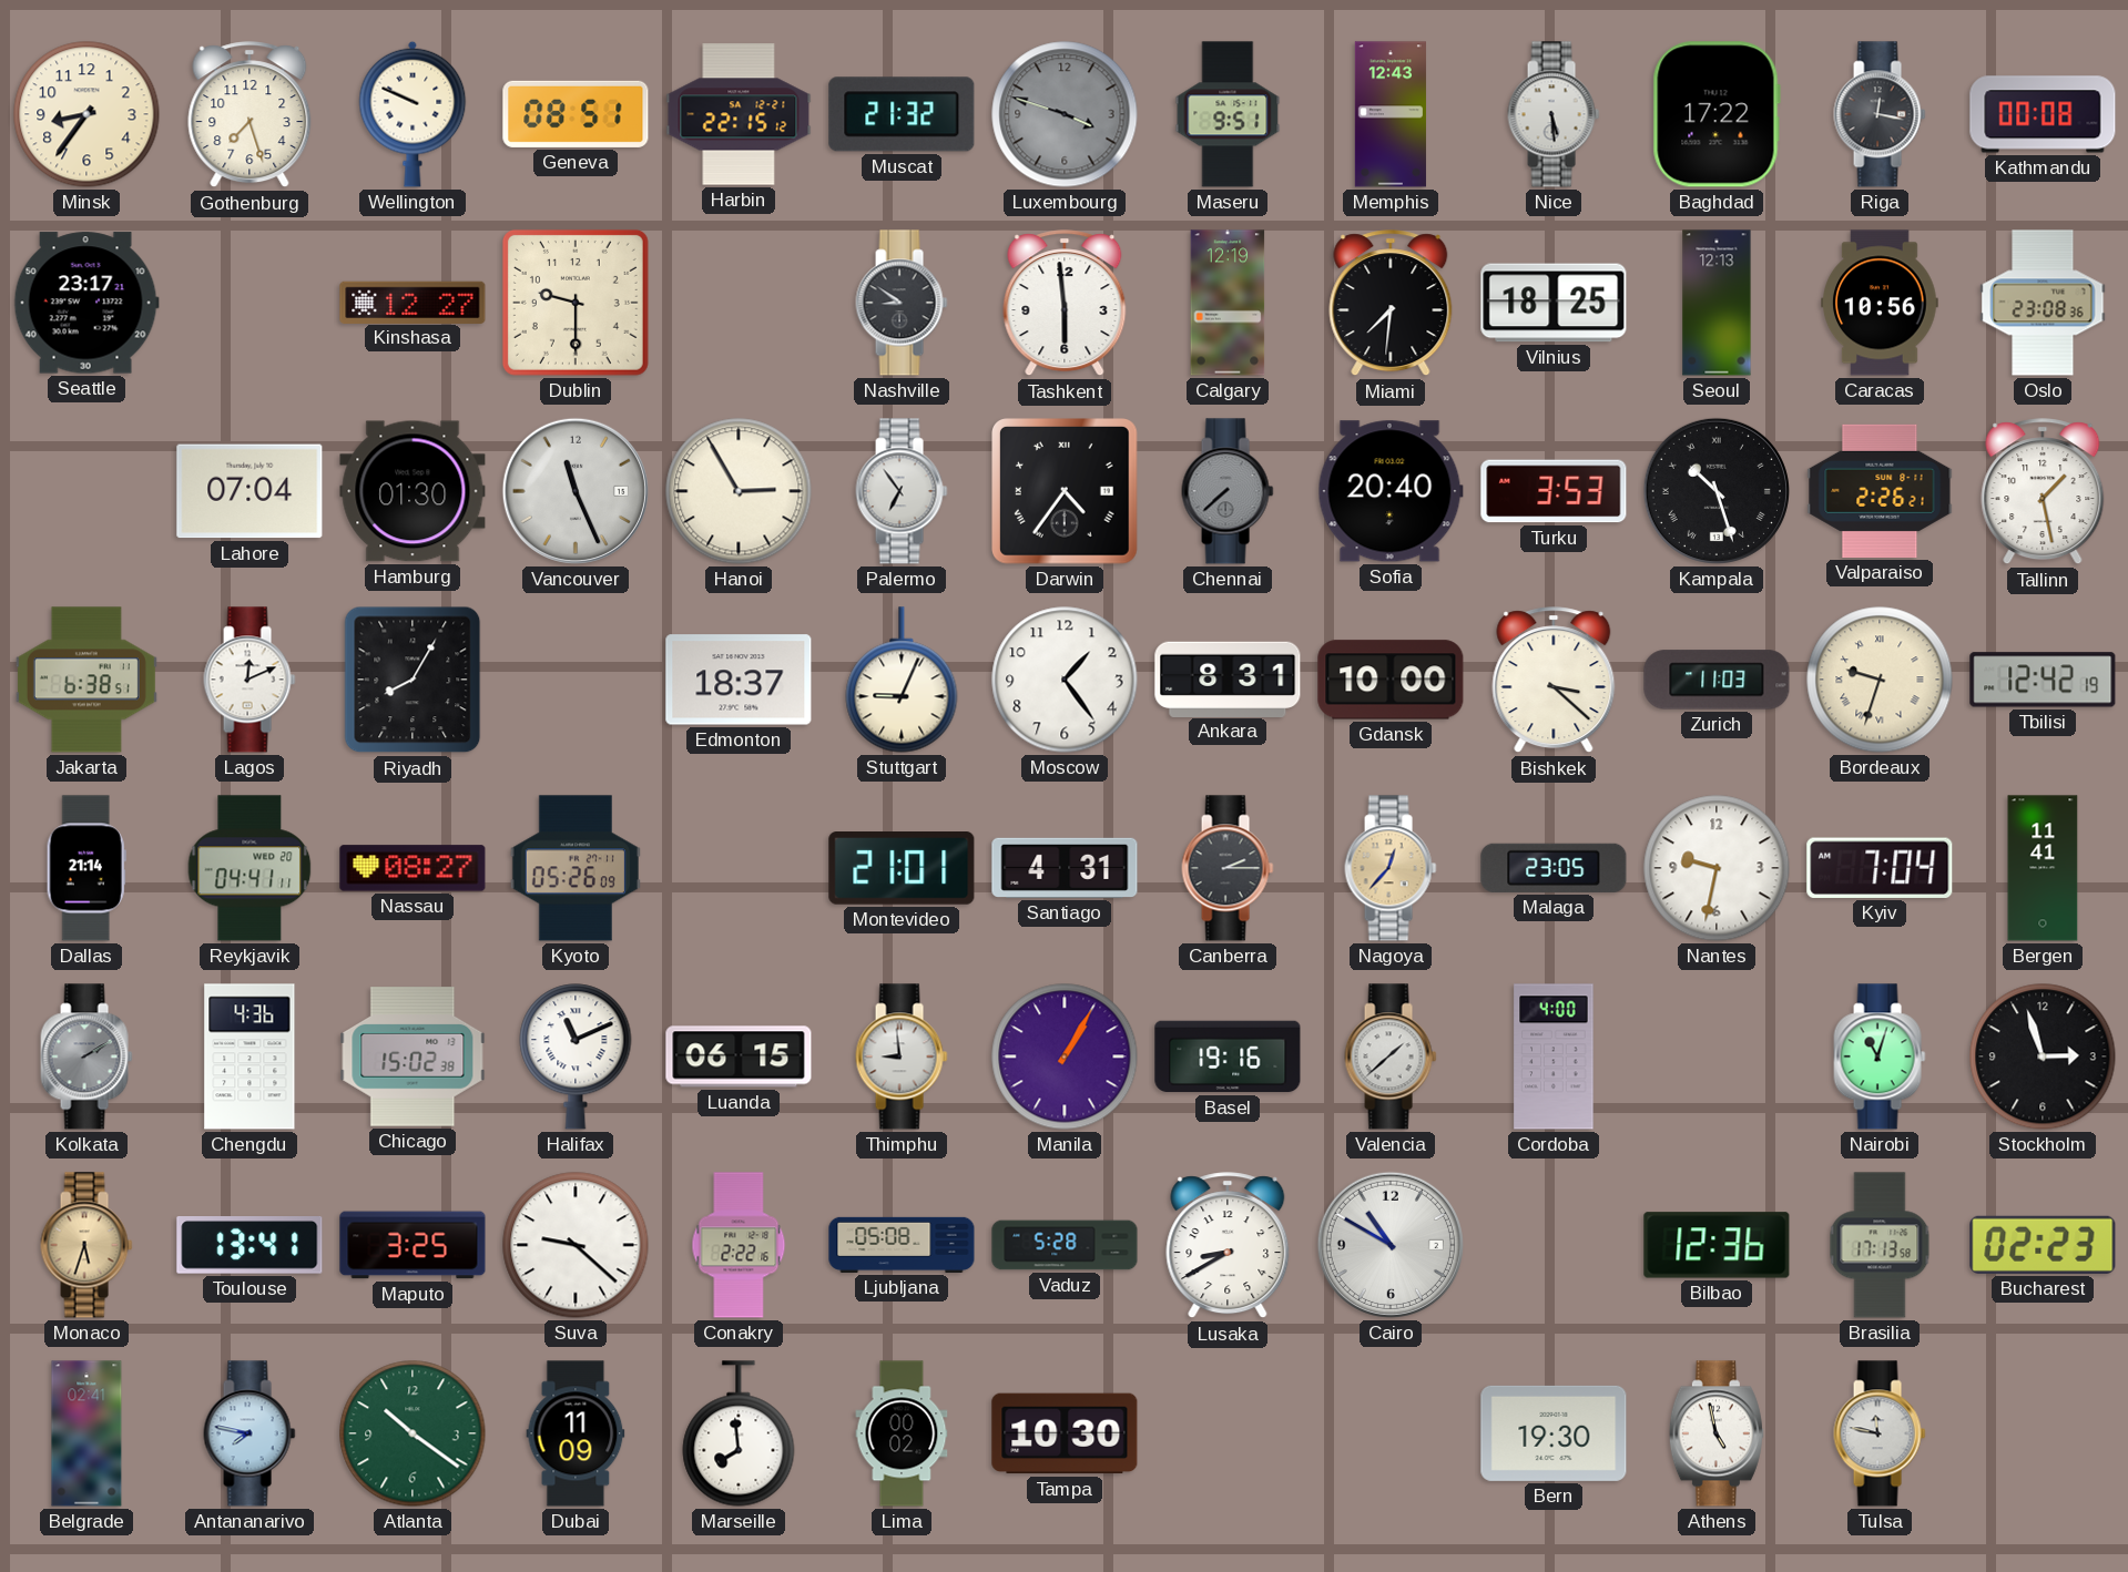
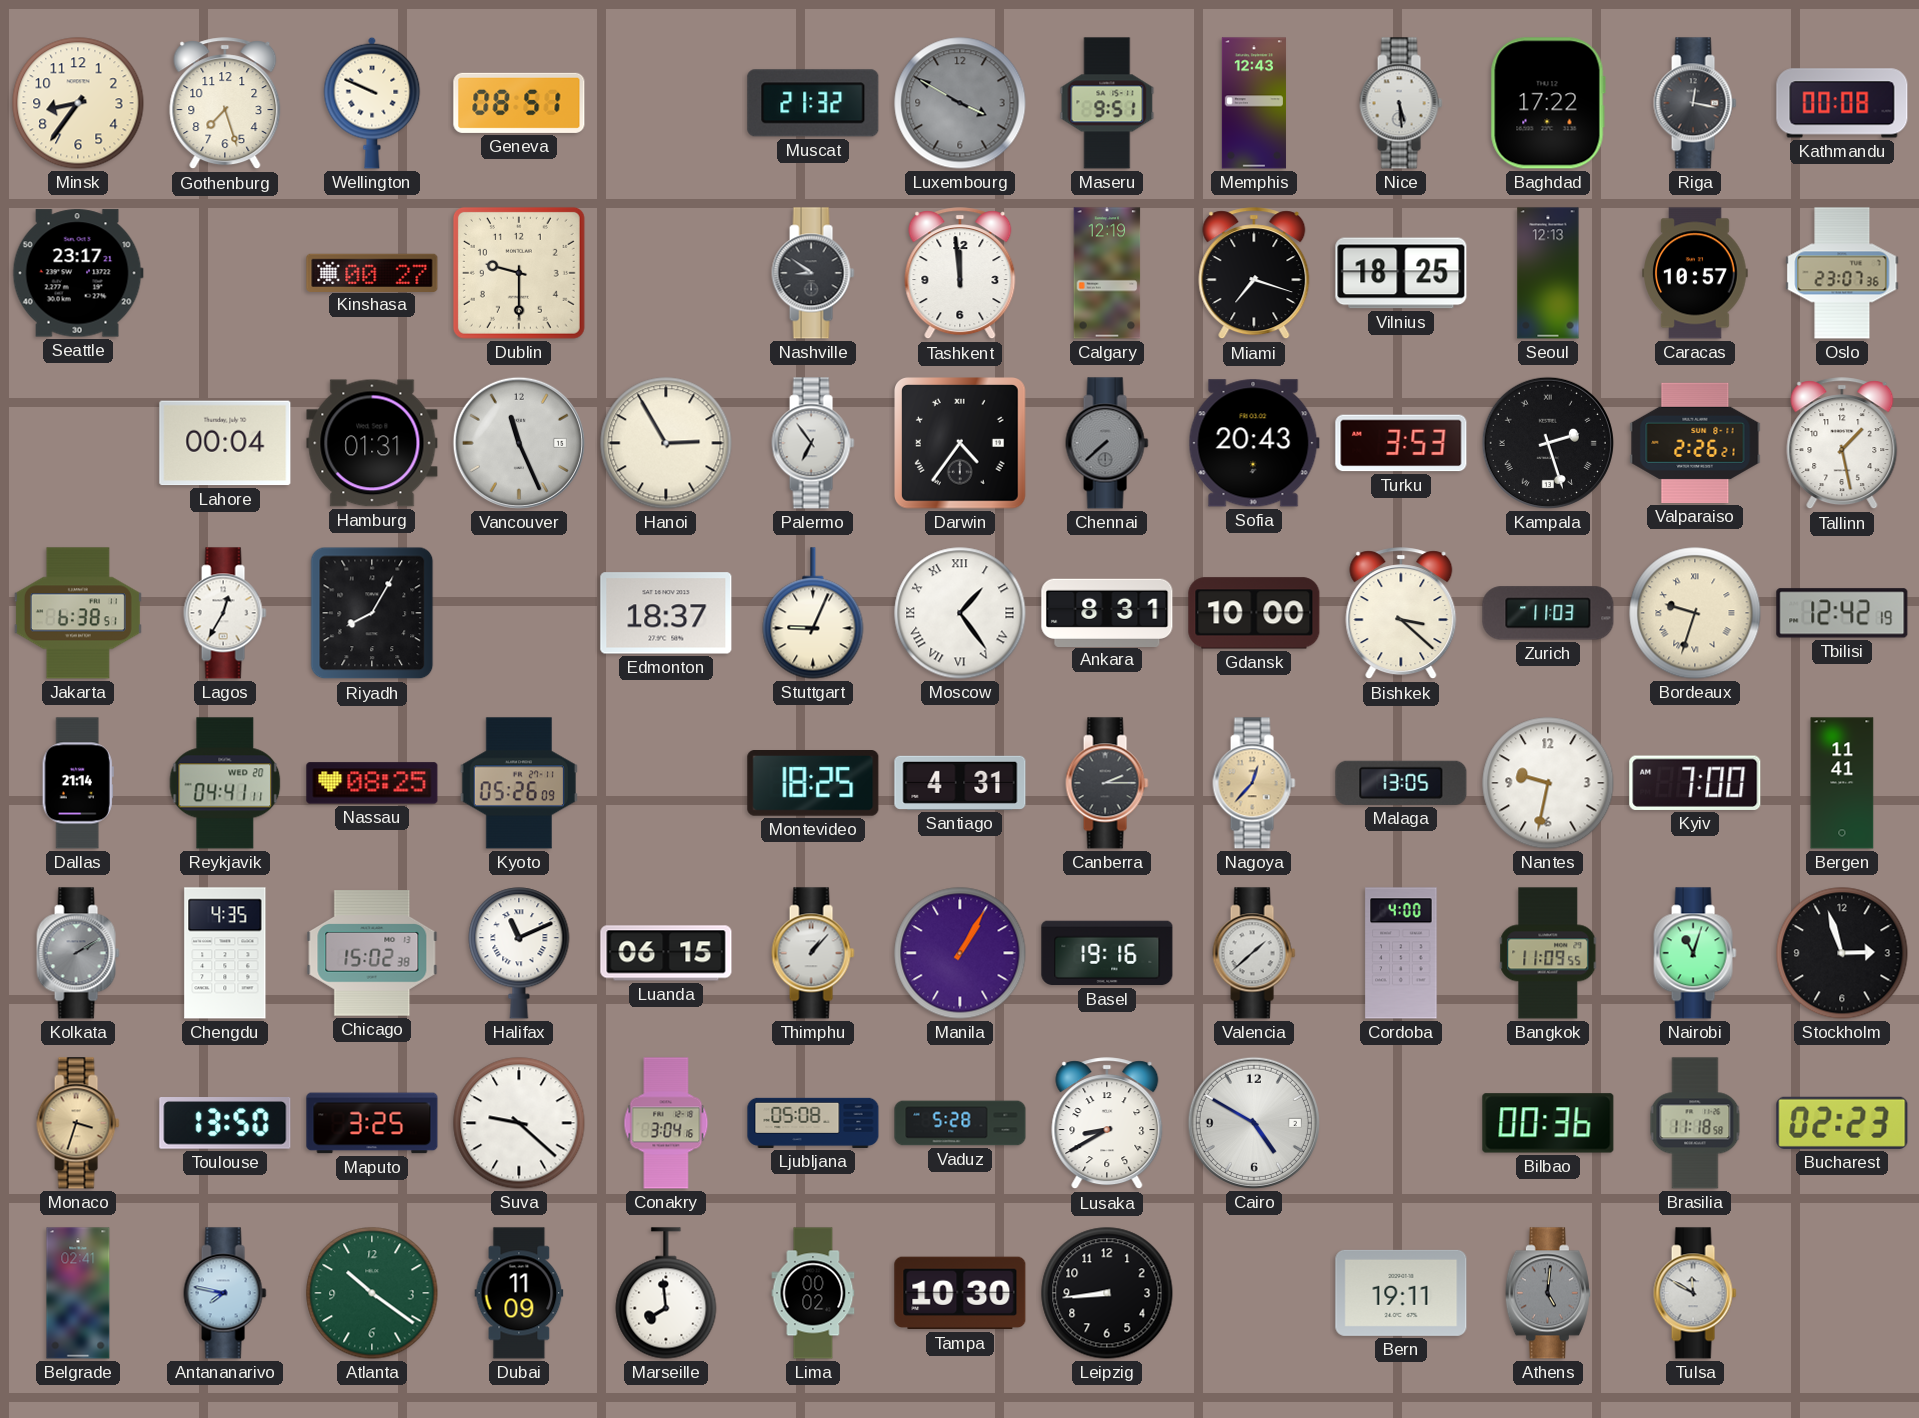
Harbin: 22:15 -> none (739, 114)
Luxembourg: 3:48 -> 3:50 (960, 103)
Kinshasa: 12:27 -> 00:27 (372, 272)
Tashkent: 5:59 -> 11:59 (960, 274)
Miami: 7:31 -> 7:18 (1254, 274)
Caracas: 10:56 -> 10:57 (1695, 273)
Oslo: 23:08 -> 23:07 (1842, 273)
Lahore: 07:04 -> 00:04 (225, 443)
Hamburg: 01:30 -> 01:31 (372, 443)
Sofia: 20:40 -> 20:43 (1254, 443)
Kampala: 10:27 -> 2:27 (1548, 443)
Lagos: 12:11 -> 12:35 (225, 613)
Moscow numerals: Arabic -> Roman (960, 613)
Nassau: 08:27 -> 08:25 (372, 783)
Montevideo: 21:01 -> 18:25 (813, 784)
Malaga: 23:05 -> 13:05 (1401, 783)
Kyiv: 7:04 -> 7:00 (1695, 783)
Chengdu: 4:36 -> 4:35 (225, 953)
Thimphu: 8:59 -> 1:07 (813, 953)
Bangkok: none -> 11:09 (1548, 953)
Monaco: 5:33 -> 3:33 (78, 1123)
Toulouse: 13:41 -> 13:50 (225, 1123)
Conakry: 2:22 -> 3:04 (666, 1123)
Cairo: 10:50 -> 4:50 (1254, 1123)
Bilbao: 12:36 -> 00:36 (1548, 1123)
Brasilia: 17:13 -> 11:18 (1695, 1123)
Leipzig: none -> 8:44 (1107, 1293)
Bern: 19:30 -> 19:11 (1401, 1293)
Athens: 4:58 -> 5:01 (1548, 1293)
Athens dial: white -> grey (1548, 1293)
Tulsa: 11:47 -> 11:50 (1695, 1293)
